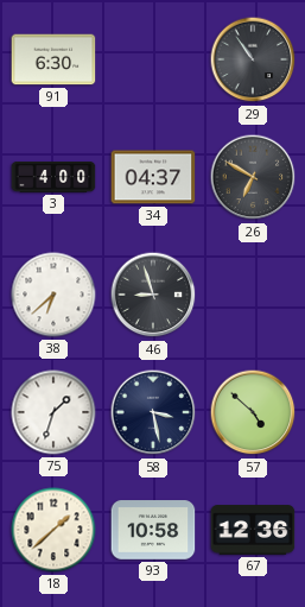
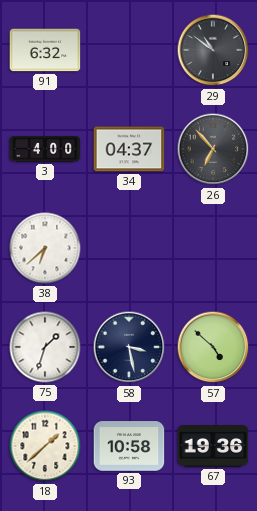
91: 6:30 -> 6:32 (45, 50)
29: 10:54 -> 10:51 (213, 50)
26: 6:50 -> 6:53 (213, 149)
46: 8:57 -> none (153, 295)
67: 12:36 -> 19:36 (213, 446)
